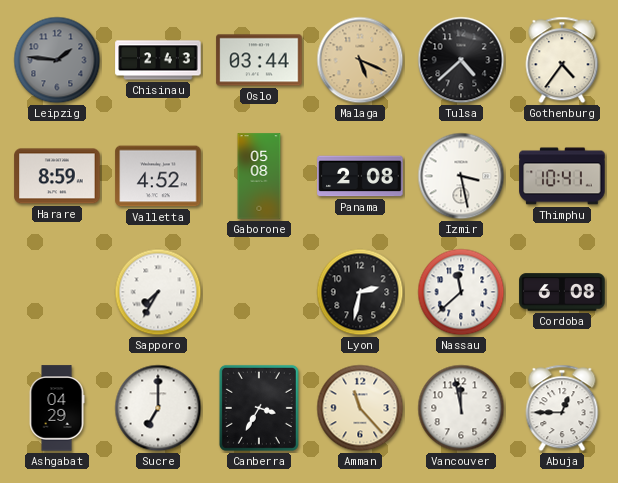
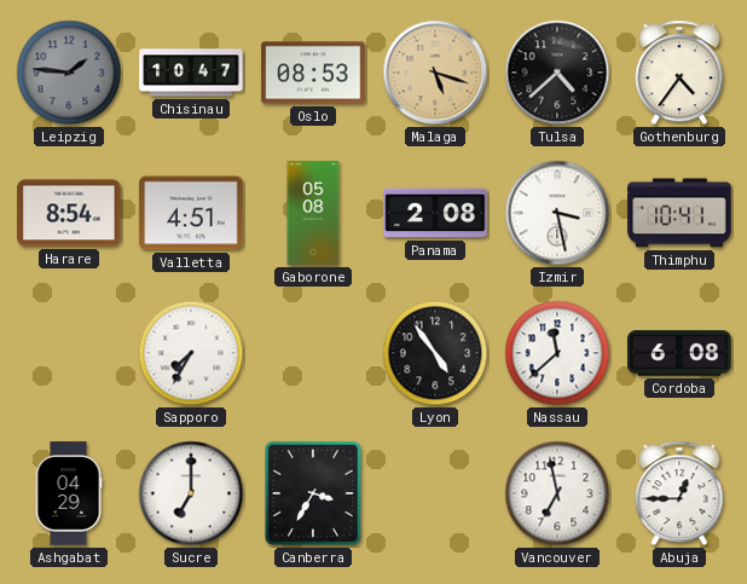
Chisinau: 2:43 -> 10:47 (191, 73)
Oslo: 03:44 -> 08:53 (313, 73)
Malaga: 5:19 -> 5:18 (435, 73)
Harare: 8:59 -> 8:54 (69, 213)
Valletta: 4:52 -> 4:51 (191, 213)
Lyon: 2:32 -> 4:54 (435, 353)
Amman: 11:23 -> none (360, 408)
Vancouver: 11:58 -> 6:58 (557, 493)
